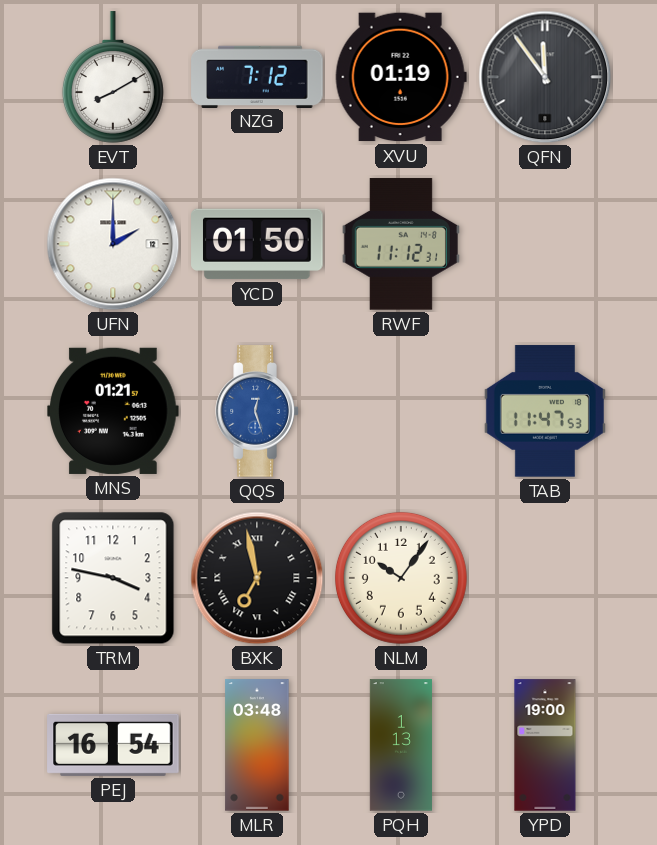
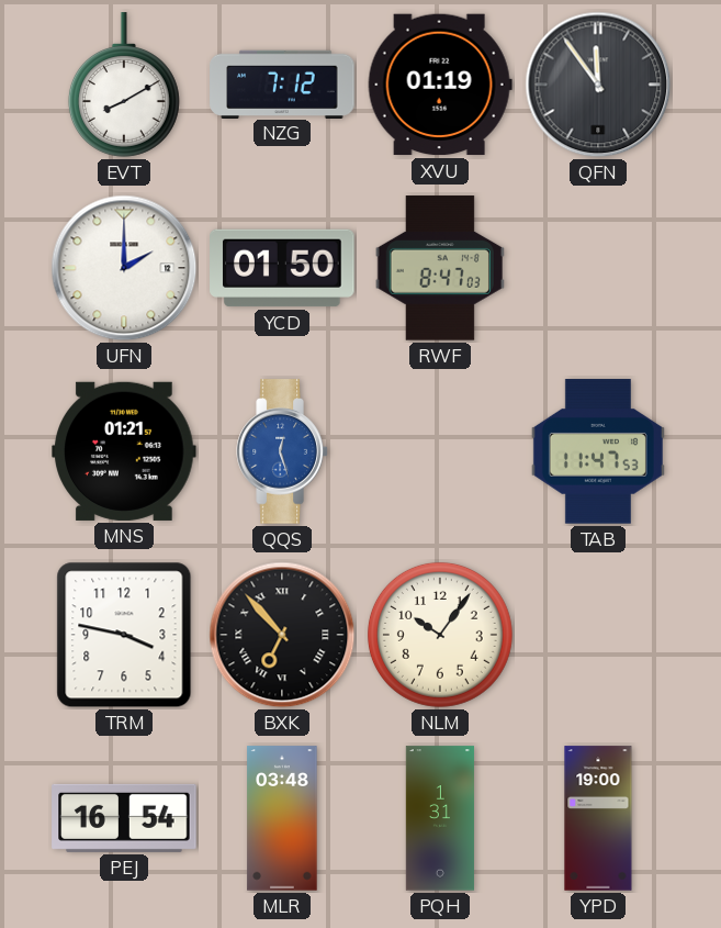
RWF: 11:12 -> 8:47 (440, 268)
BXK: 6:58 -> 6:53 (282, 635)
PQH: 1:13 -> 1:31 (439, 818)
